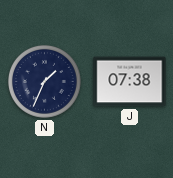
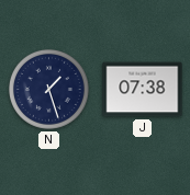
N: 1:34 -> 1:27 (48, 89)
